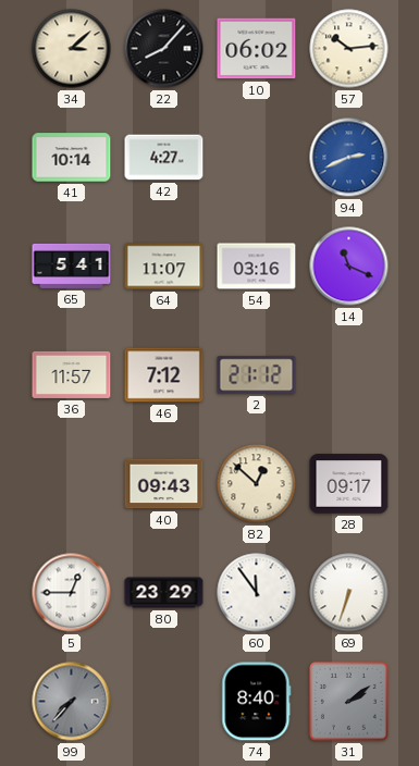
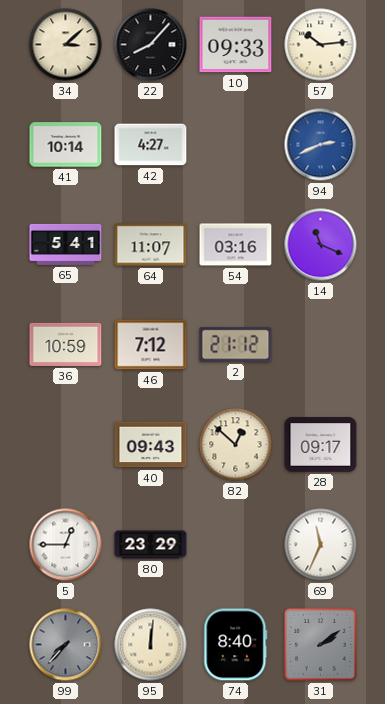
10: 06:02 -> 09:33 (236, 45)
36: 11:57 -> 10:59 (66, 344)
60: 11:54 -> none (257, 593)
69: 6:33 -> 11:34 (321, 545)
95: none -> 12:01 (151, 645)
